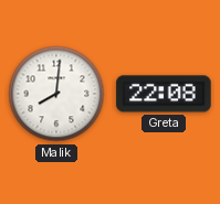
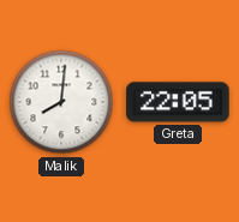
Greta: 22:08 -> 22:05 (178, 102)
